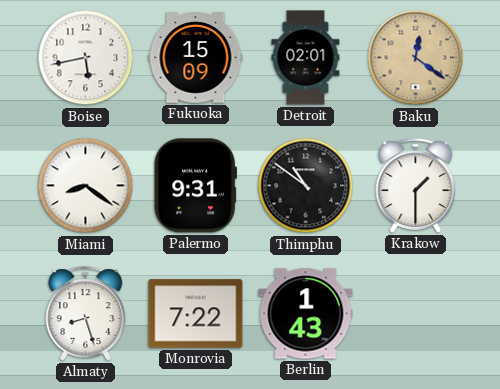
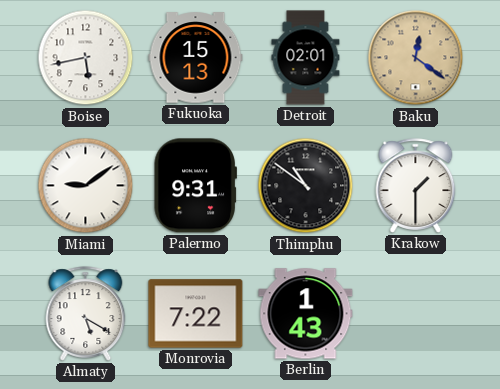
Fukuoka: 15:09 -> 15:13 (196, 58)
Miami: 8:21 -> 9:09 (86, 186)
Almaty: 8:27 -> 5:20 (86, 314)
